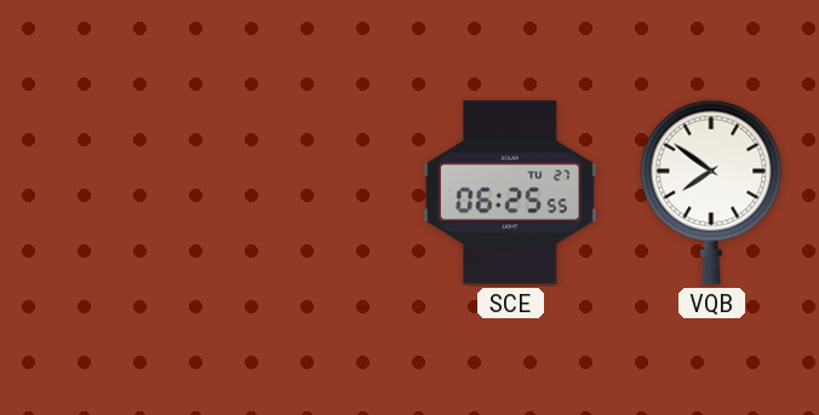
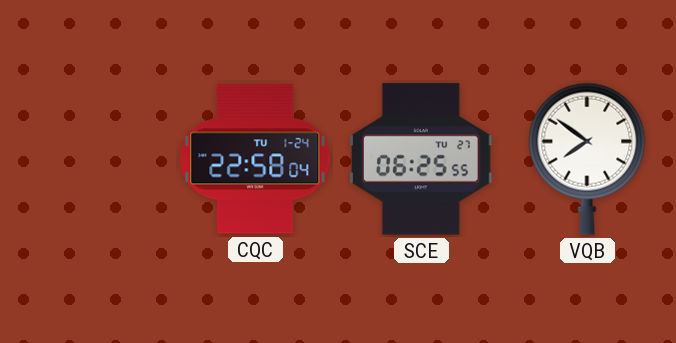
CQC: none -> 22:58 (255, 159)
